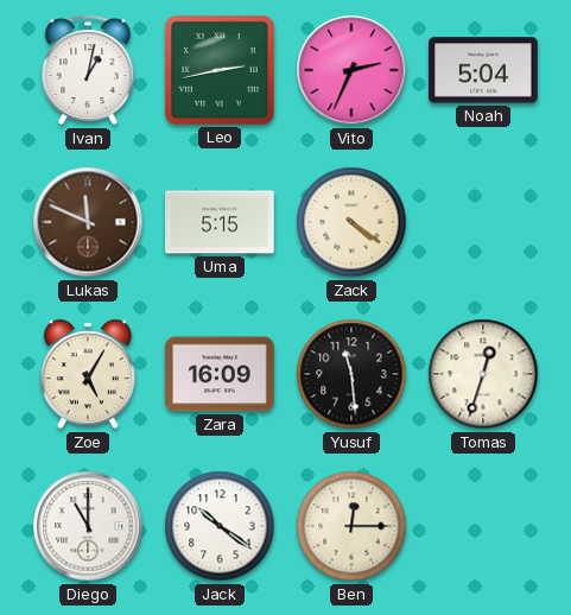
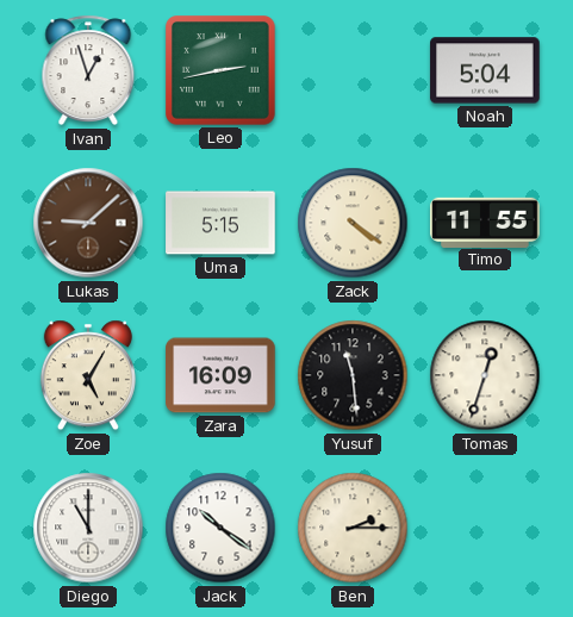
Ivan: 1:02 -> 12:57 (88, 70)
Vito: 2:34 -> none (351, 70)
Lukas: 11:49 -> 9:08 (88, 223)
Timo: none -> 11:55 (485, 222)
Ben: 12:15 -> 2:15 (353, 528)
